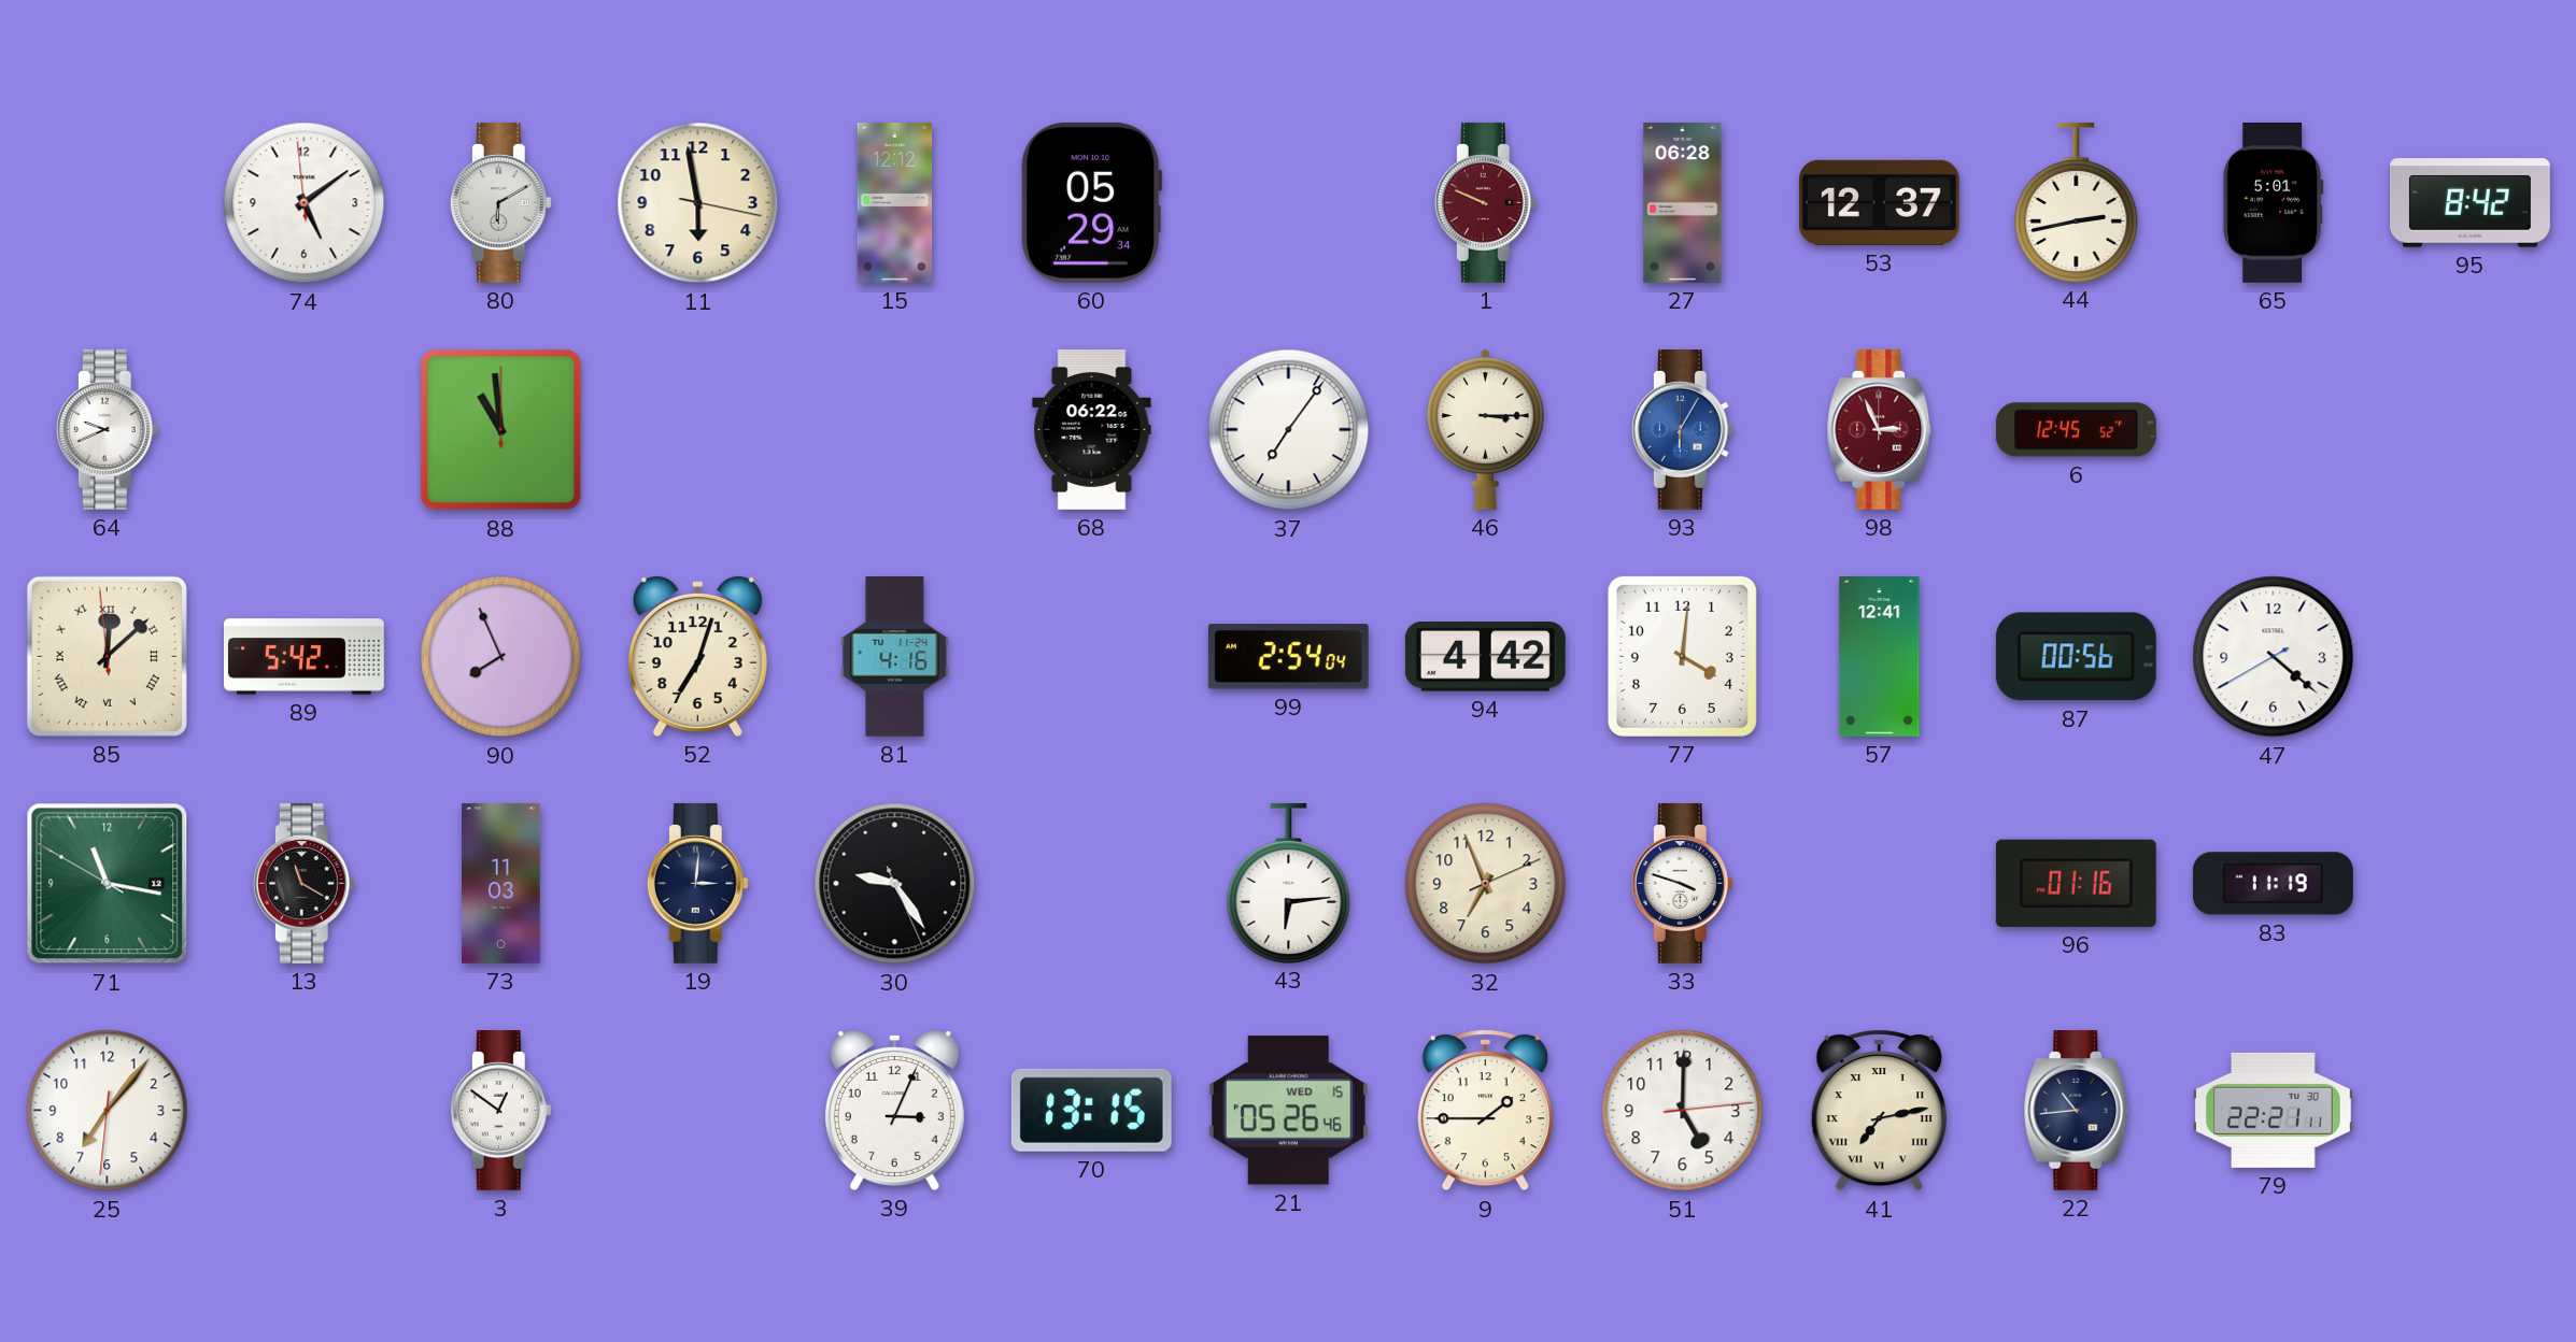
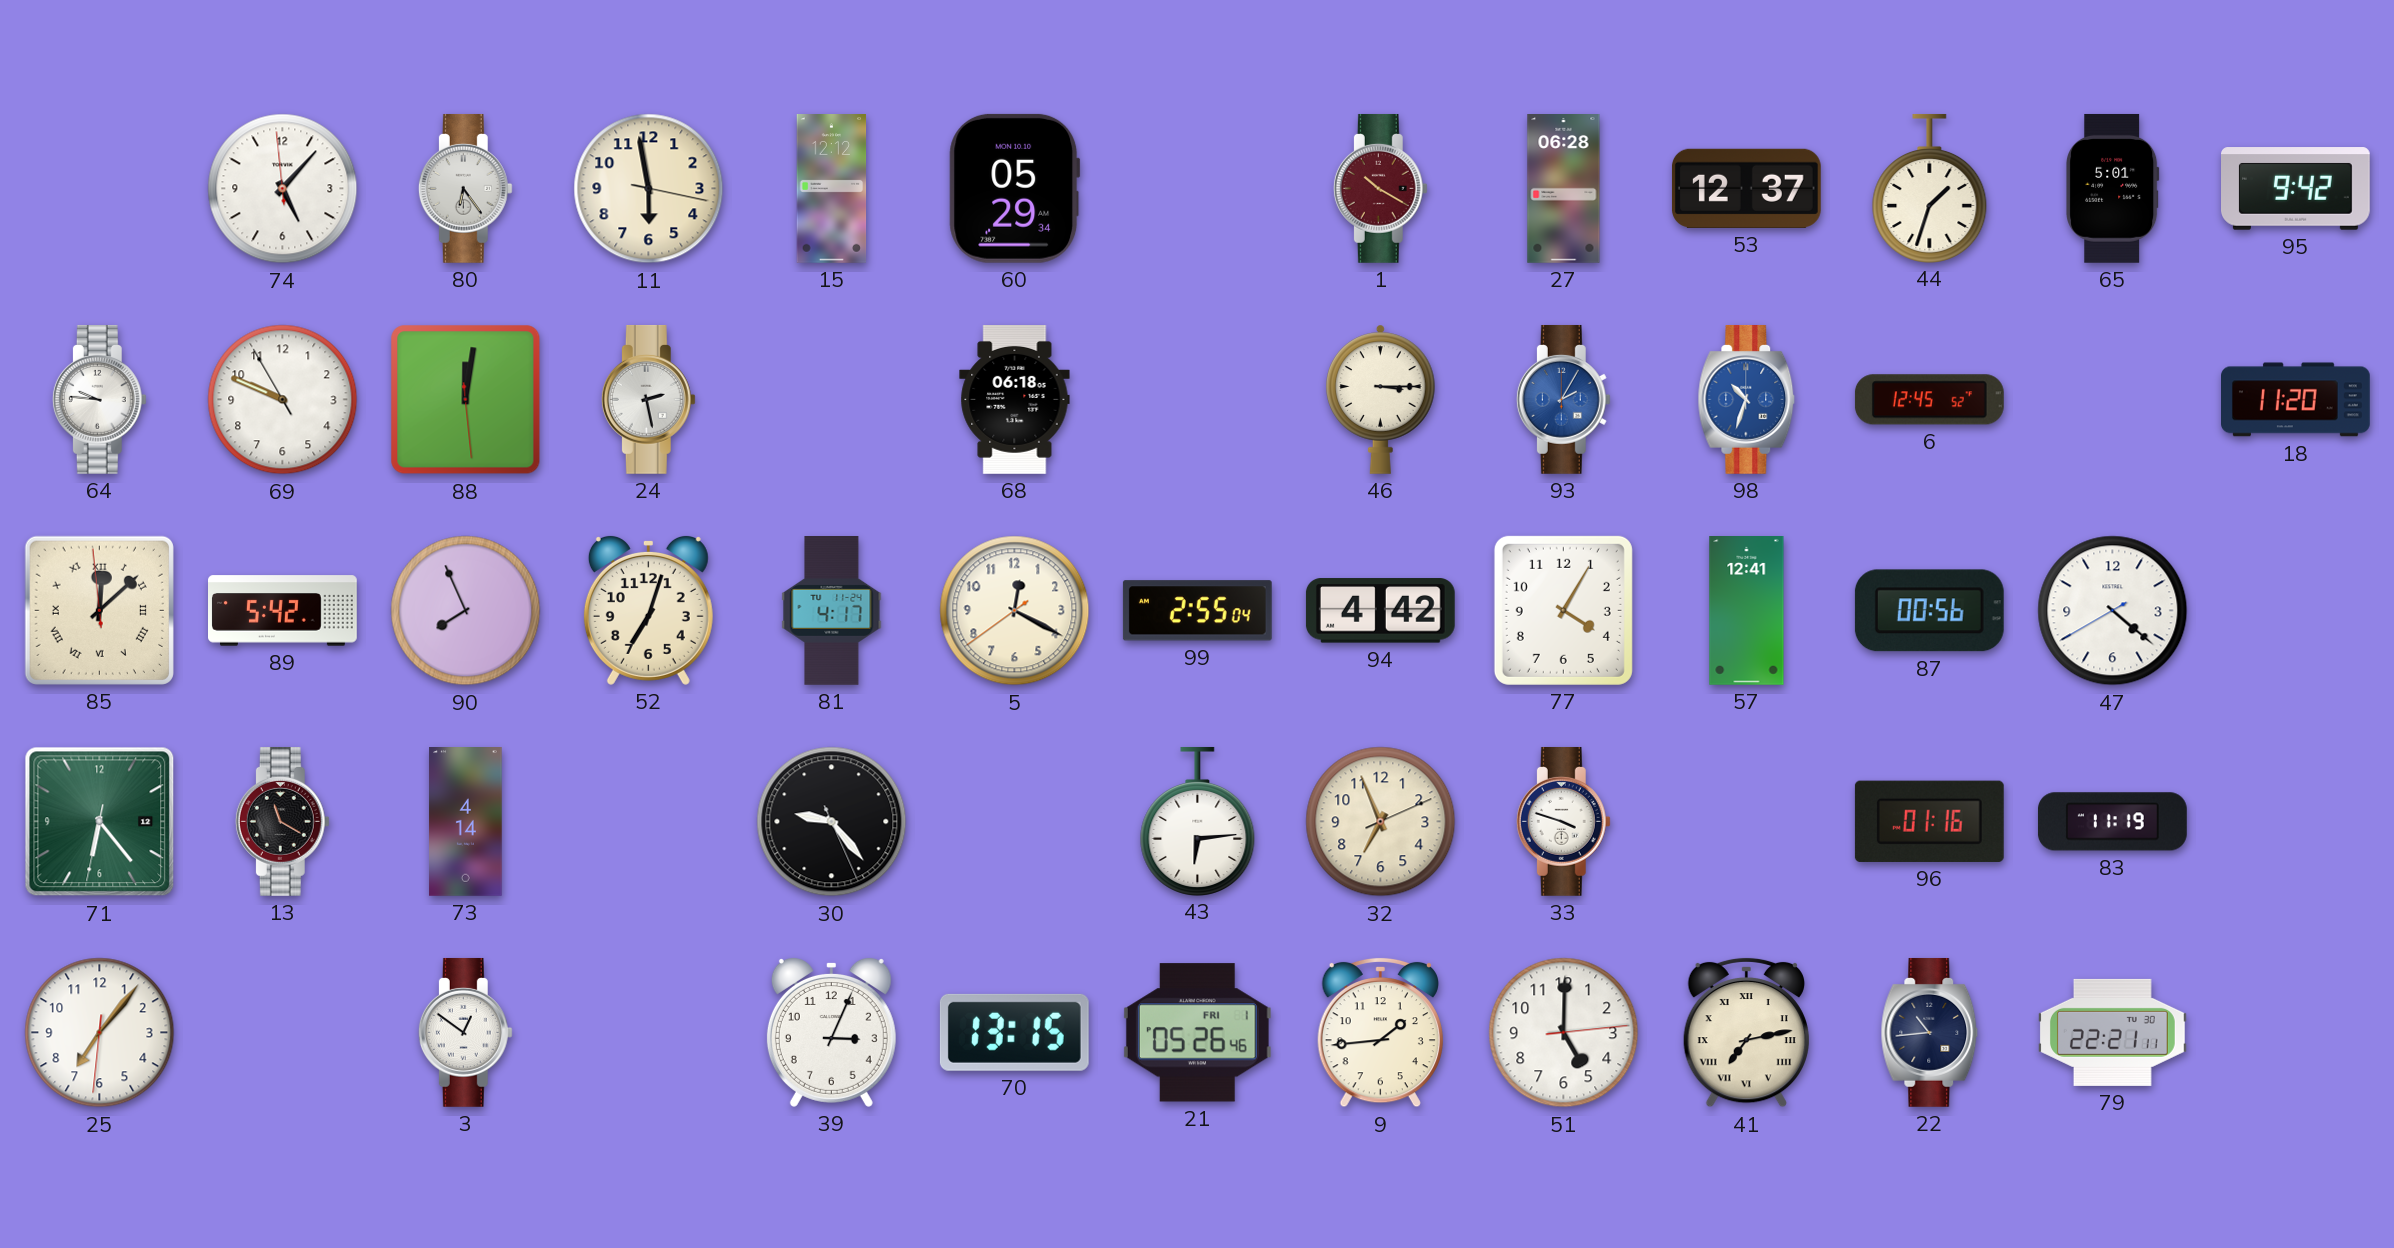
74: 5:08 -> 5:06 (283, 189)
80: 6:10 -> 6:24 (465, 188)
1: 9:49 -> 10:20 (1380, 188)
44: 2:43 -> 1:33 (1930, 188)
95: 8:42 -> 9:42 (2296, 189)
64: 9:41 -> 9:46 (99, 399)
69: none -> 9:48 (283, 400)
88: 10:59 -> 12:01 (466, 400)
24: none -> 2:28 (648, 399)
68: 06:22 -> 06:18 (1015, 400)
37: 7:06 -> none (1289, 430)
93: 6:05 -> 2:05 (1563, 399)
98: 2:56 -> 10:33 (1747, 399)
98 dial: burgundy -> blue (1747, 399)
18: none -> 11:20 (2296, 400)
81: 4:16 -> 4:17 (832, 611)
5: none -> 12:19 (1015, 611)
99: 2:54 -> 2:55 (1197, 611)
77: 4:01 -> 4:05 (1563, 610)
71: 11:16 -> 6:23 (100, 822)
73: 11:03 -> 4:14 (466, 822)
19: 3:01 -> none (697, 883)
30: 9:24 -> 9:23 (832, 822)
21 date: WED 15 -> FRI 1 (1197, 1033)
9: 1:45 -> 1:44 (1380, 1032)
